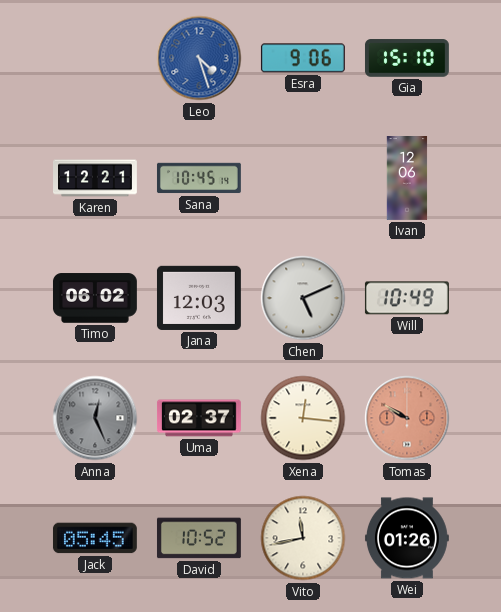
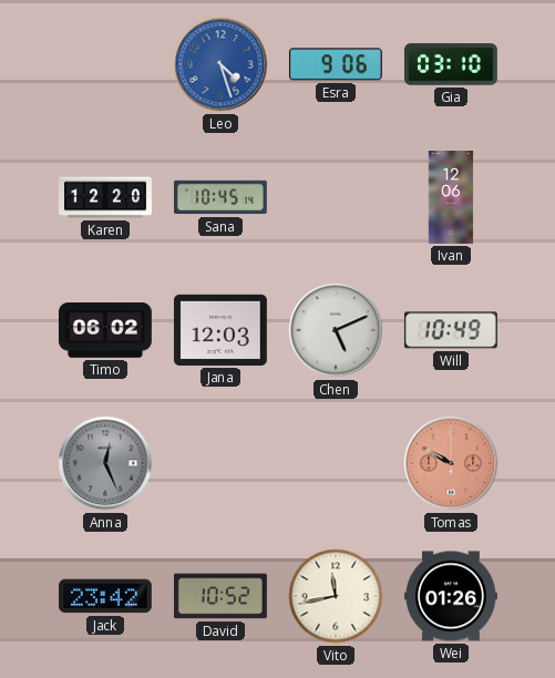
Gia: 15:10 -> 03:10 (451, 64)
Karen: 12:21 -> 12:20 (106, 197)
Uma: 02:37 -> none (199, 418)
Xena: 12:16 -> none (303, 418)
Jack: 05:45 -> 23:42 (105, 596)
